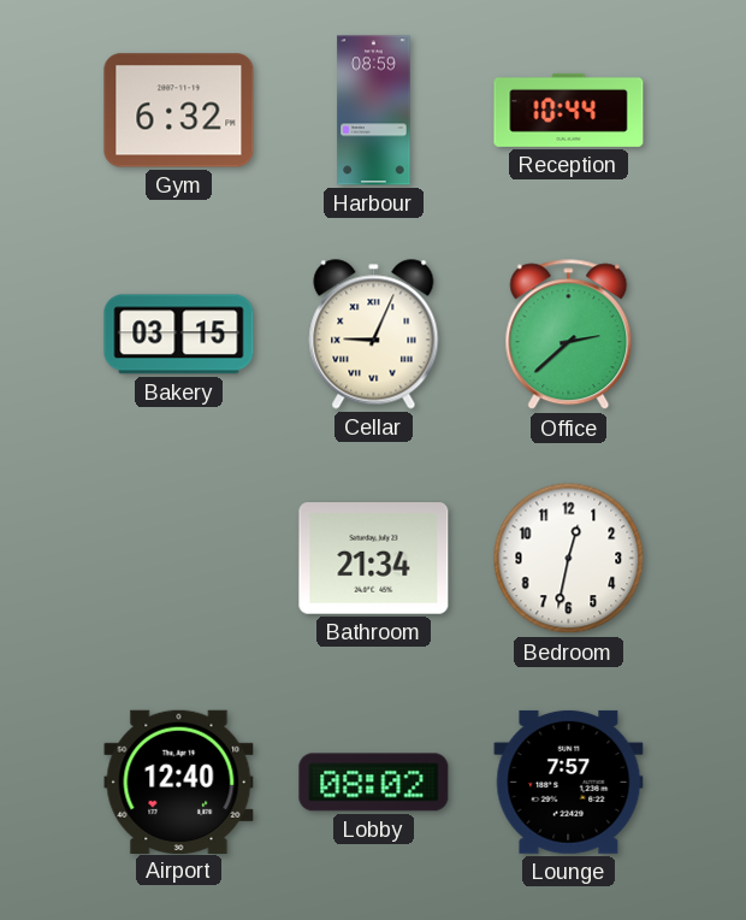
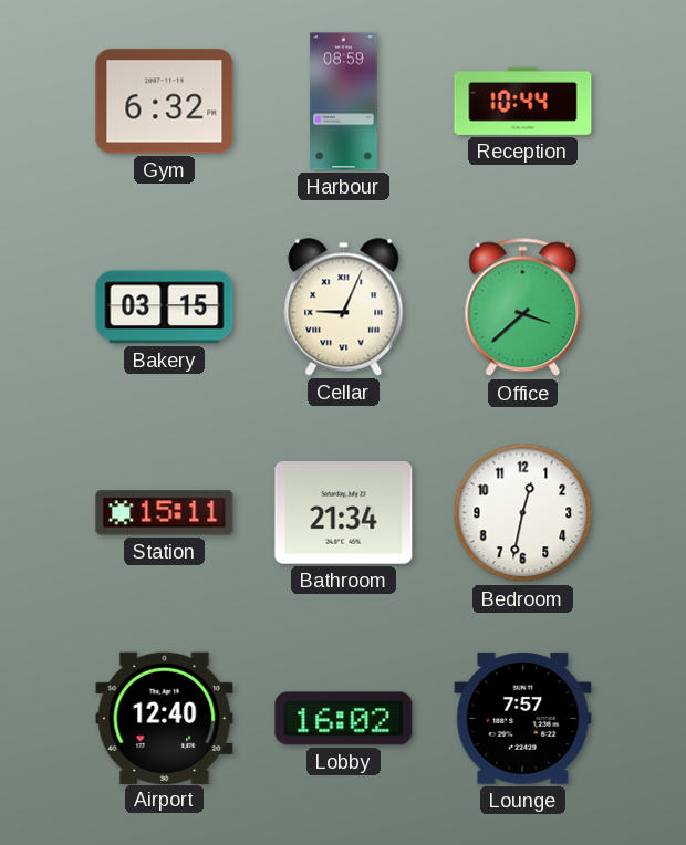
Office: 2:38 -> 3:38 (523, 307)
Station: none -> 15:11 (165, 513)
Lobby: 08:02 -> 16:02 (344, 719)
